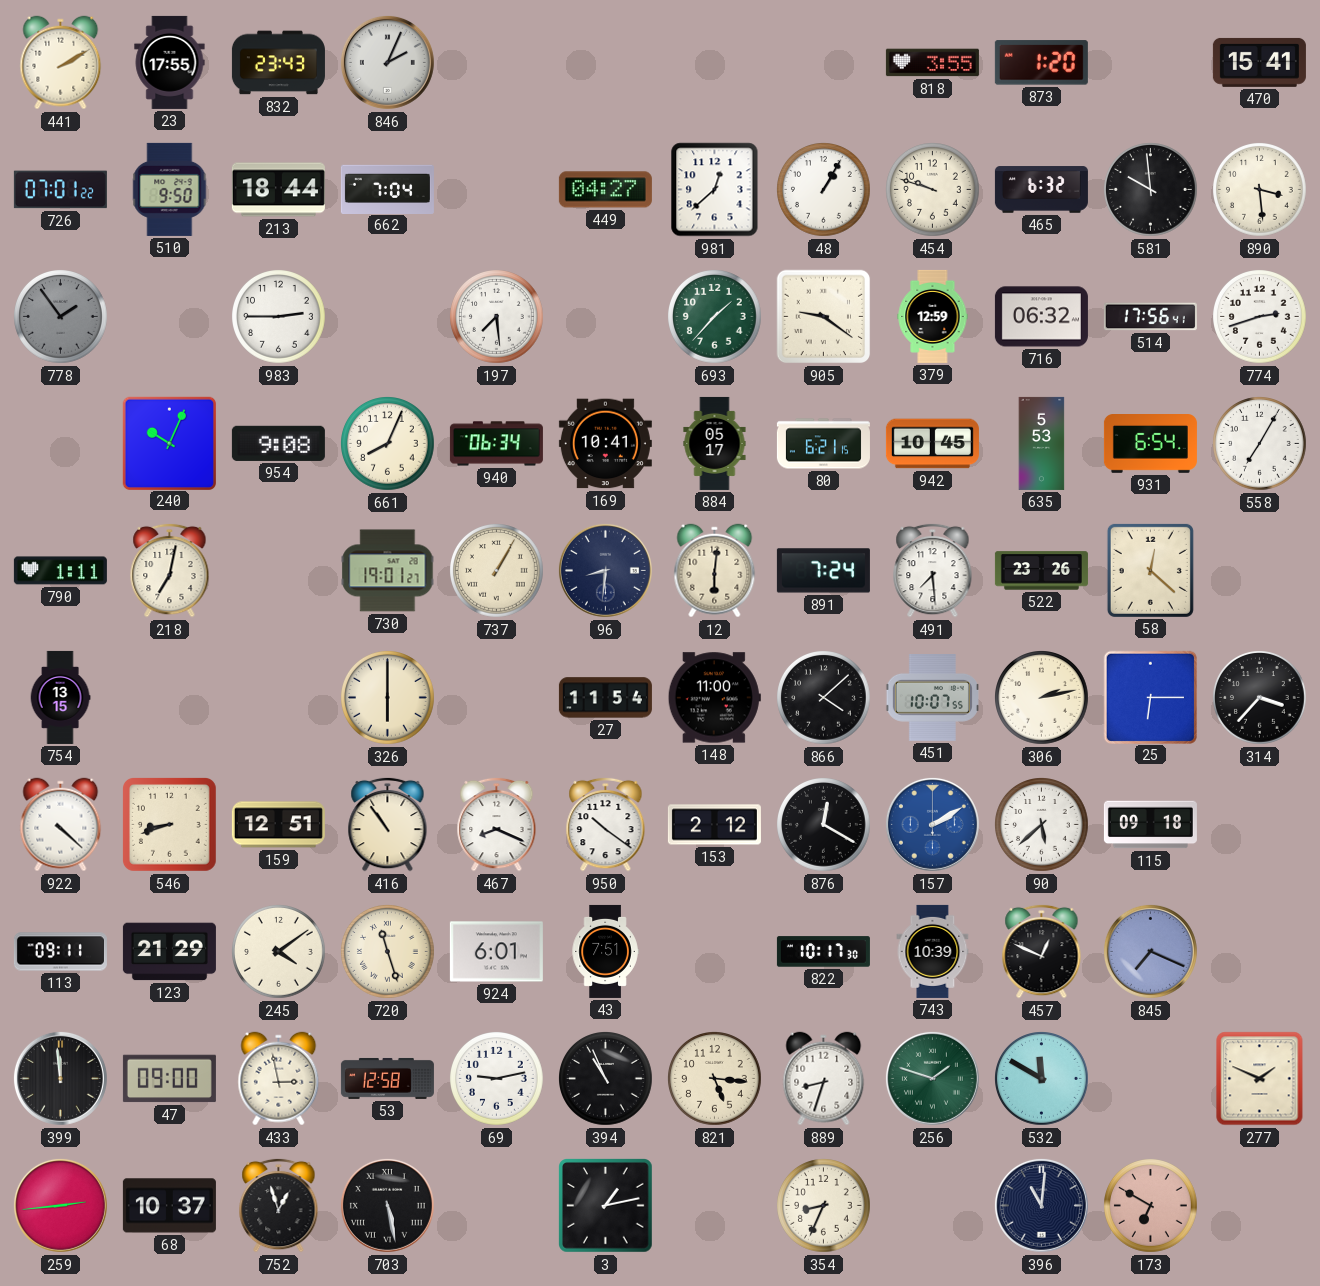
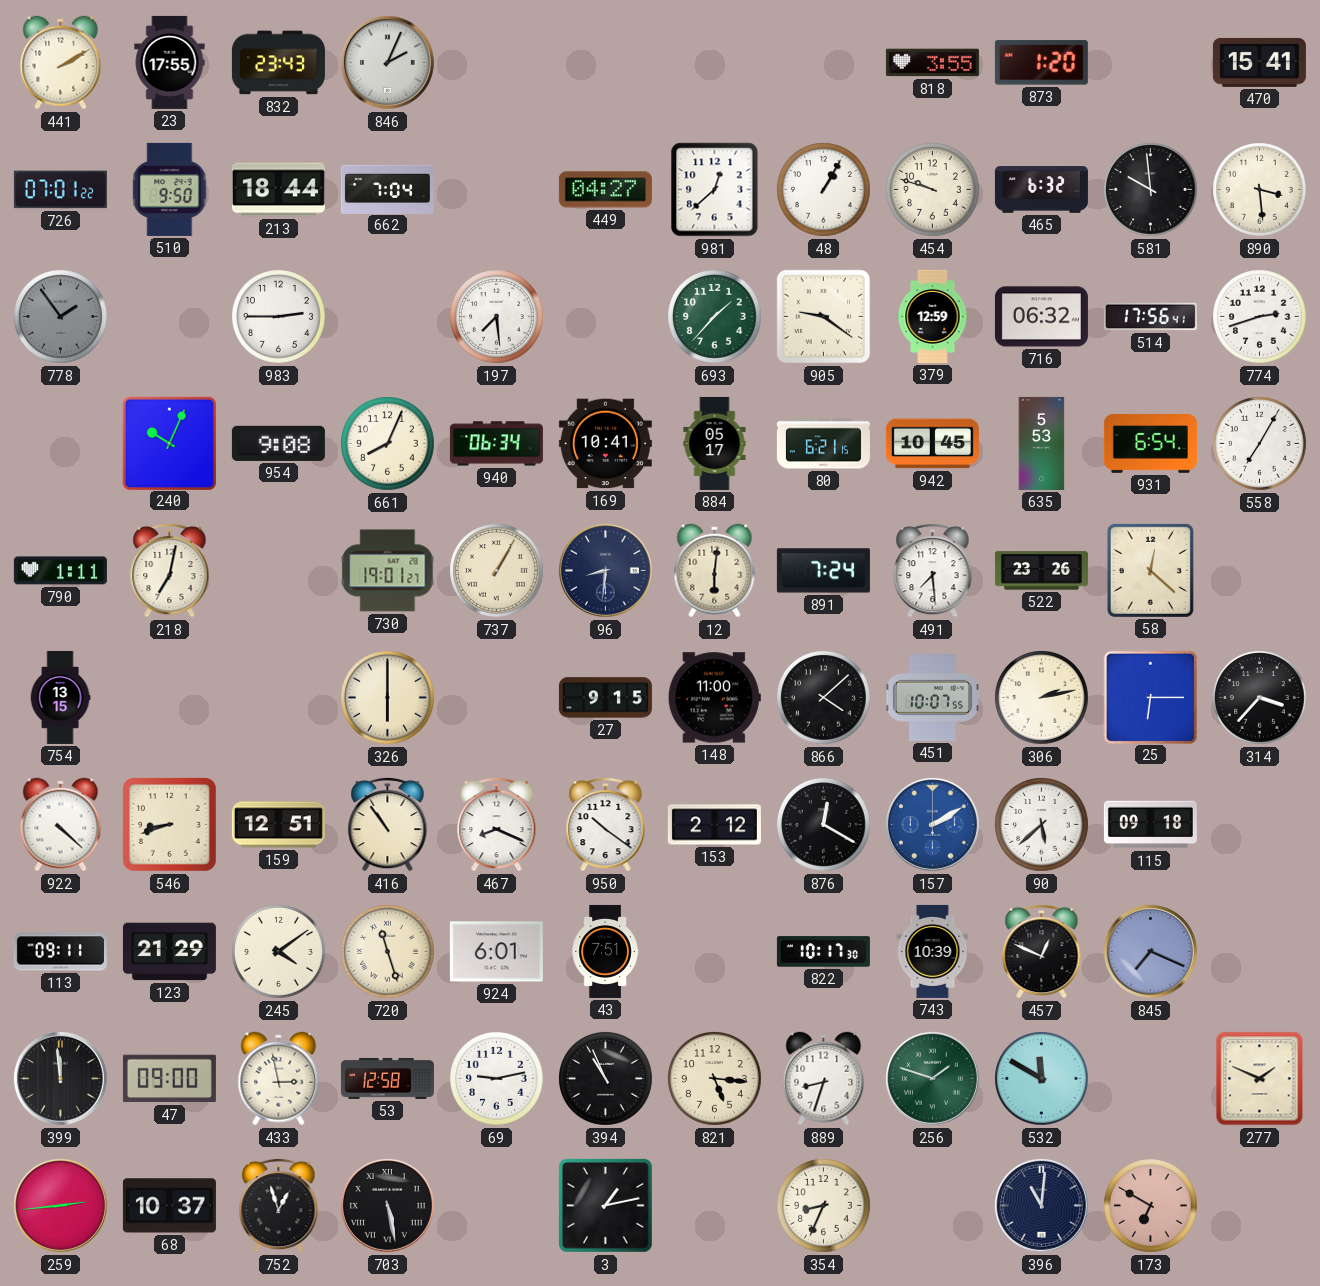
27: 11:54 -> 9:15 (605, 698)
